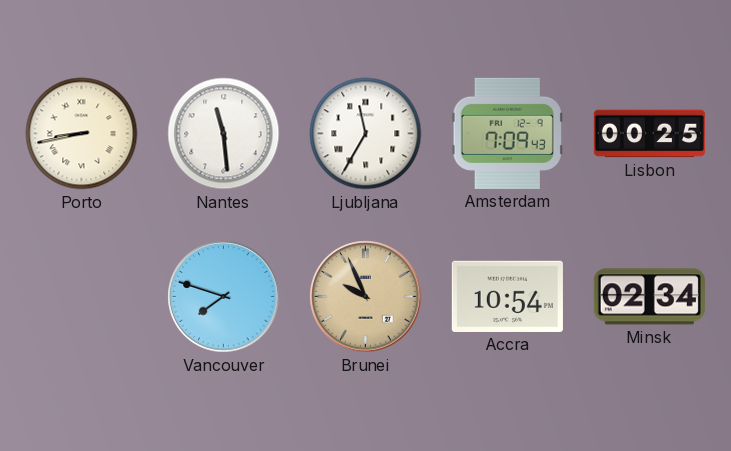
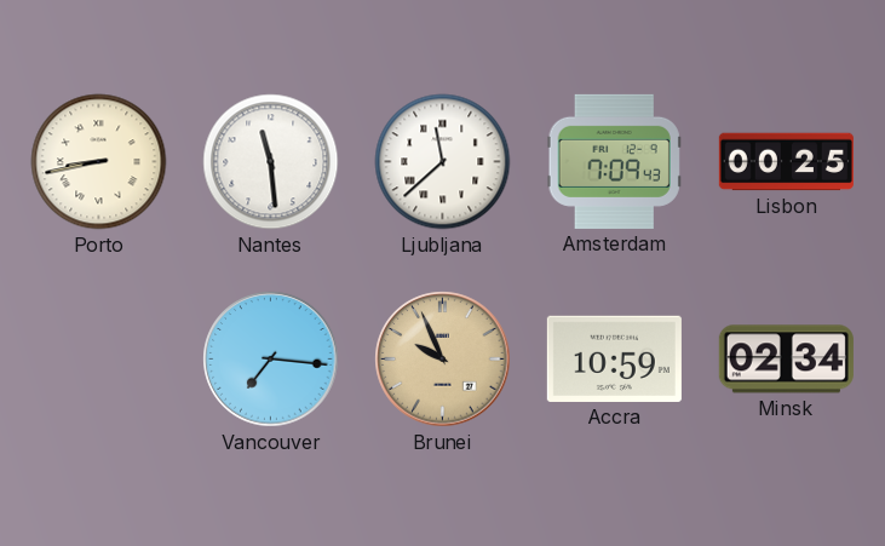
Ljubljana: 11:35 -> 11:38 (443, 162)
Vancouver: 7:48 -> 7:16 (271, 360)
Accra: 10:54 -> 10:59 (614, 358)
